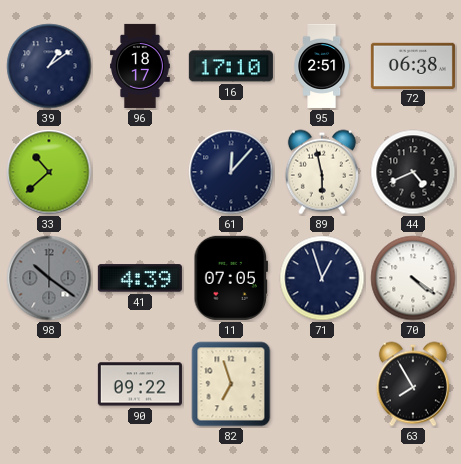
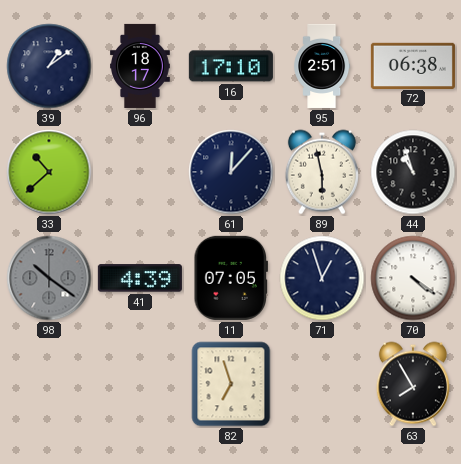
44: 4:41 -> 10:57 (413, 172)
90: 09:22 -> none (140, 384)
